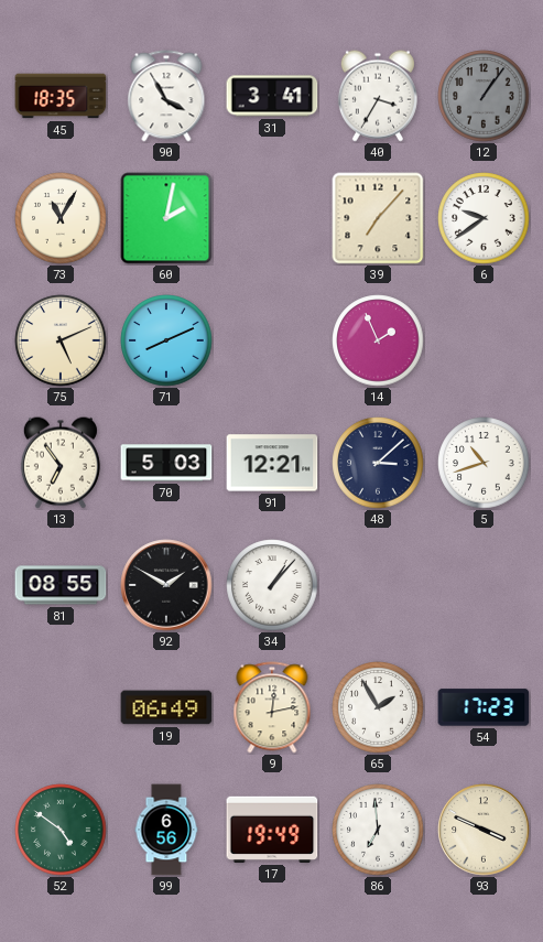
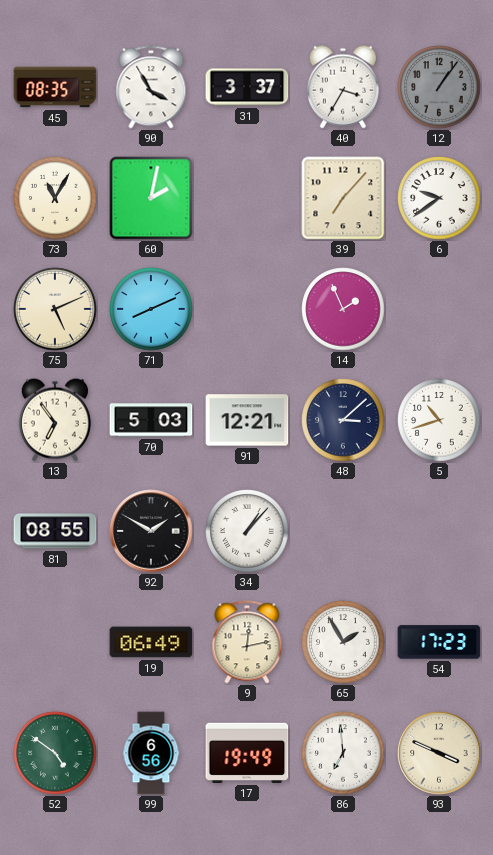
45: 18:35 -> 08:35 (55, 87)
31: 3:41 -> 3:37 (247, 87)
